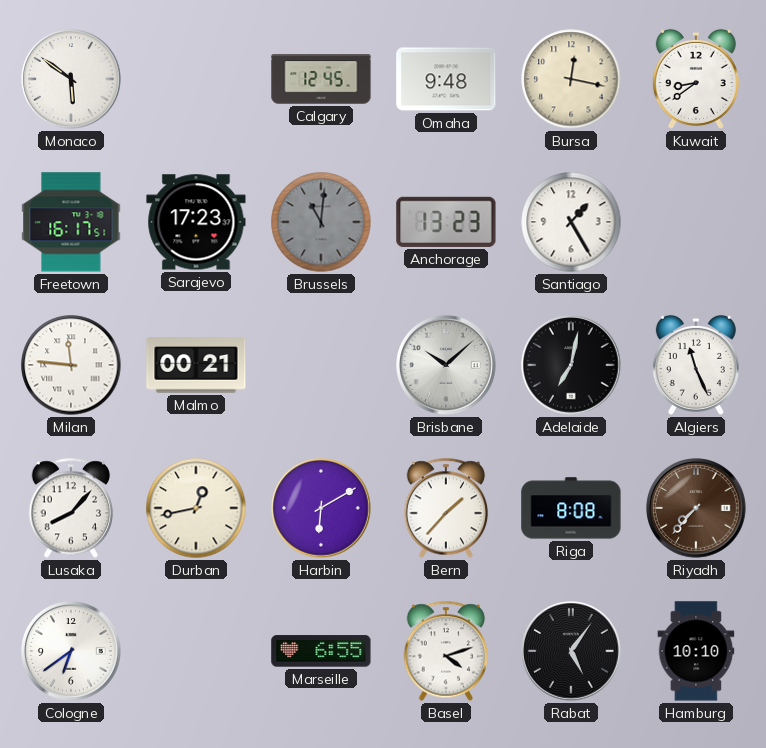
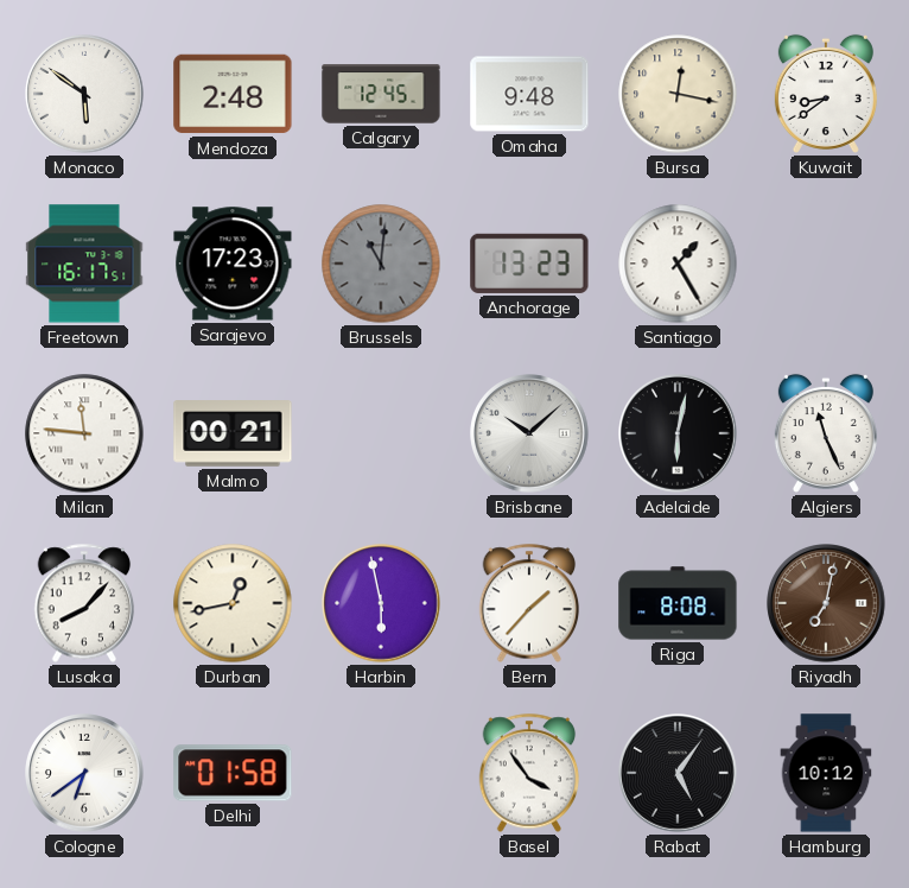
Mendoza: none -> 2:48 (233, 94)
Adelaide: 7:02 -> 6:02 (678, 433)
Harbin: 6:10 -> 5:58 (381, 603)
Riyadh: 7:37 -> 7:02 (826, 603)
Delhi: none -> 01:58 (233, 773)
Marseille: 6:55 -> none (321, 651)
Basel: 4:12 -> 3:54 (529, 773)
Hamburg: 10:10 -> 10:12 (826, 773)
